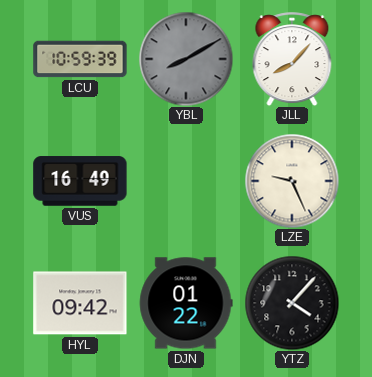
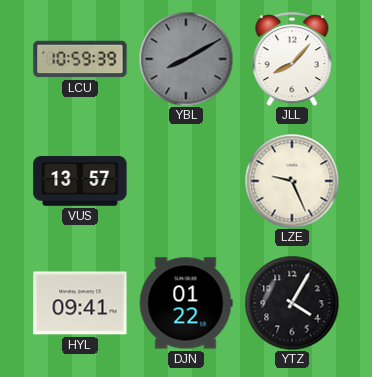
VUS: 16:49 -> 13:57 (80, 181)
HYL: 09:42 -> 09:41 (80, 303)
YTZ: 4:07 -> 4:05 (292, 303)
